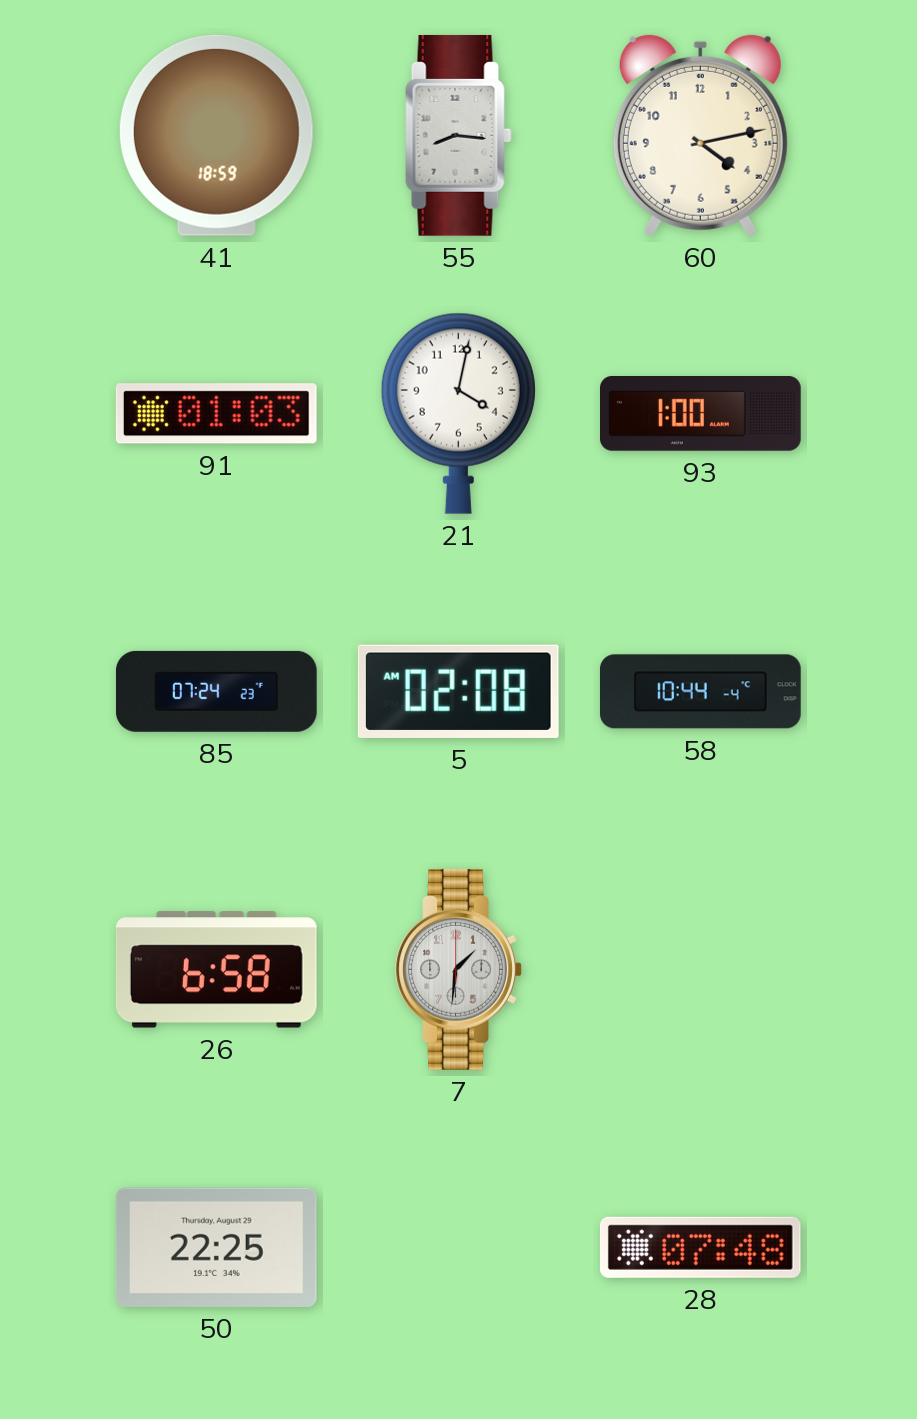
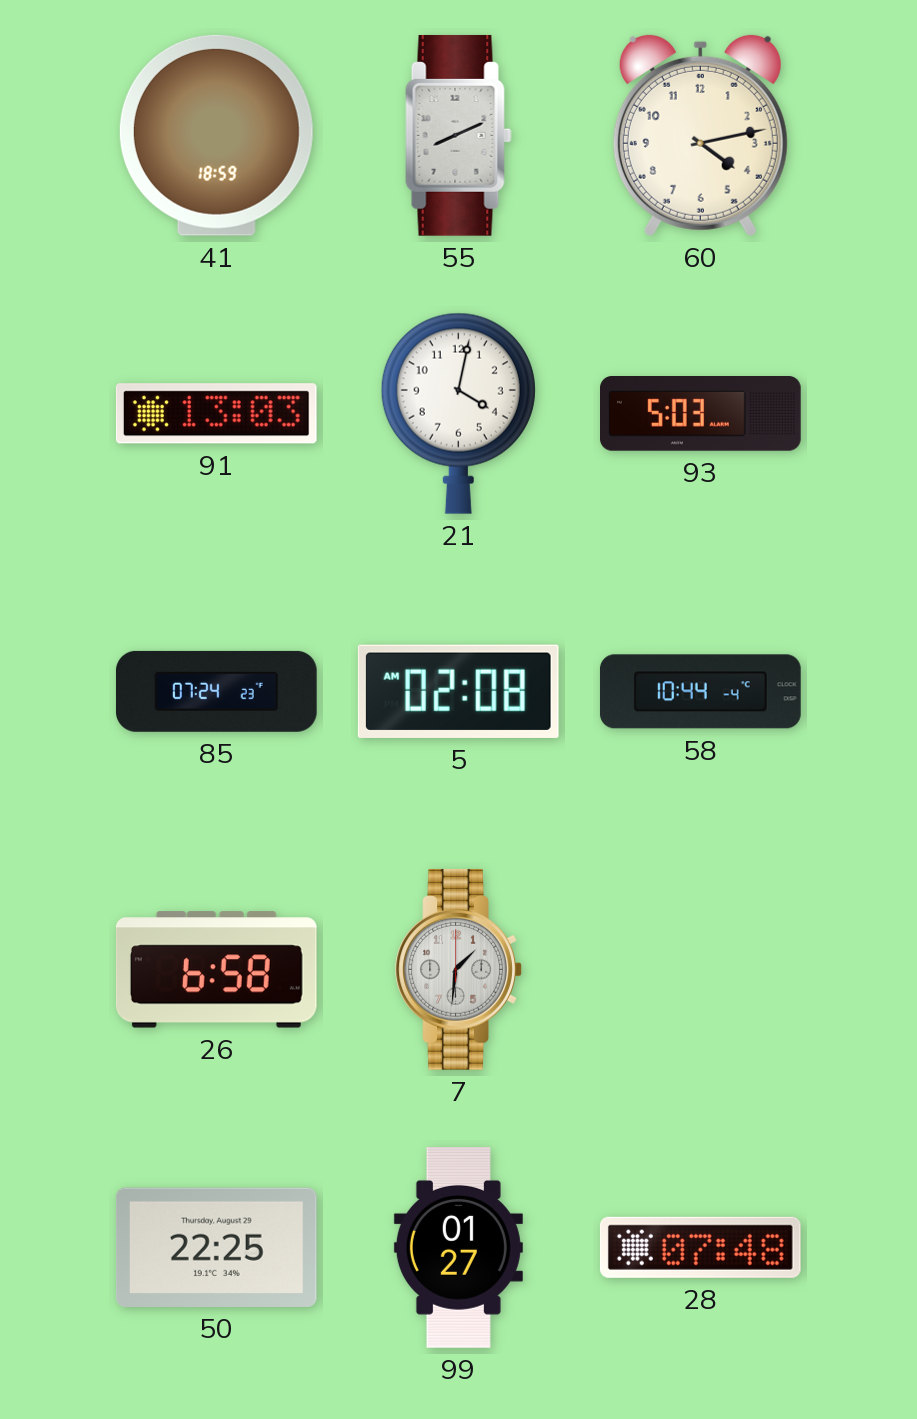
55: 8:16 -> 8:11 (459, 135)
91: 01:03 -> 13:03 (216, 414)
93: 1:00 -> 5:03 (701, 414)
99: none -> 01:27 (458, 1248)
